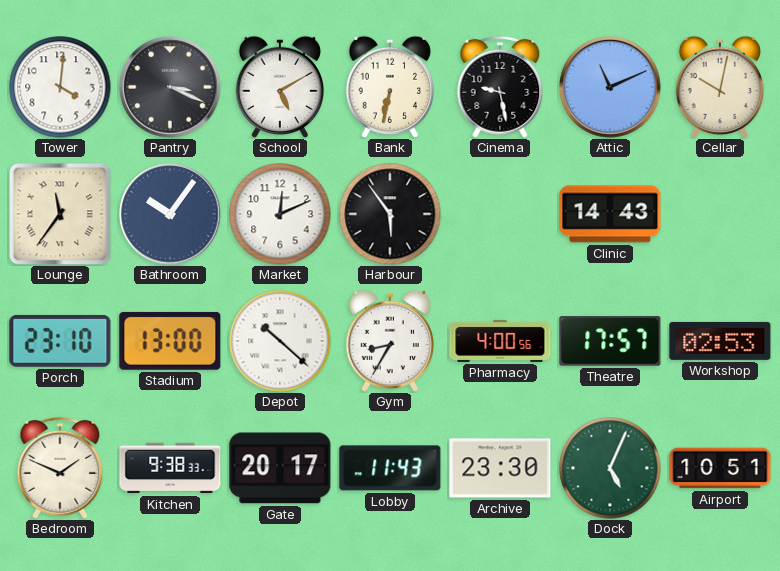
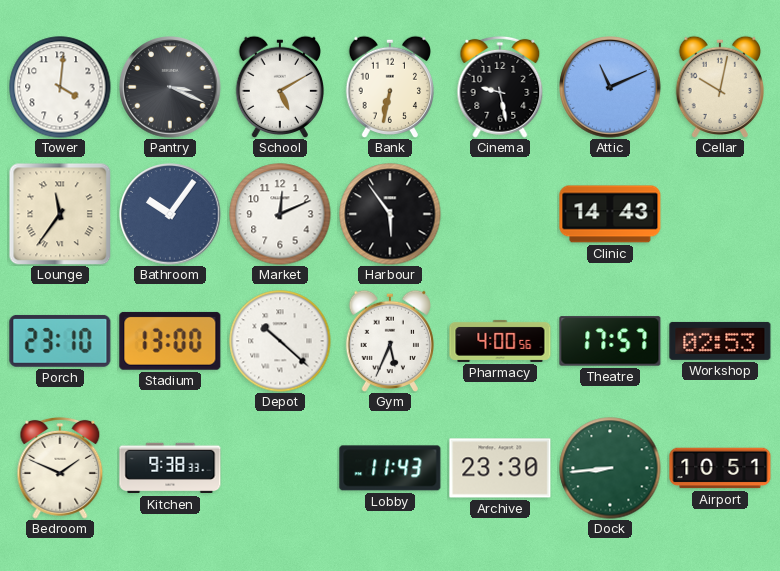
Gym: 8:35 -> 5:34 (389, 341)
Gate: 20:17 -> none (280, 468)
Dock: 5:04 -> 8:44 (610, 468)
